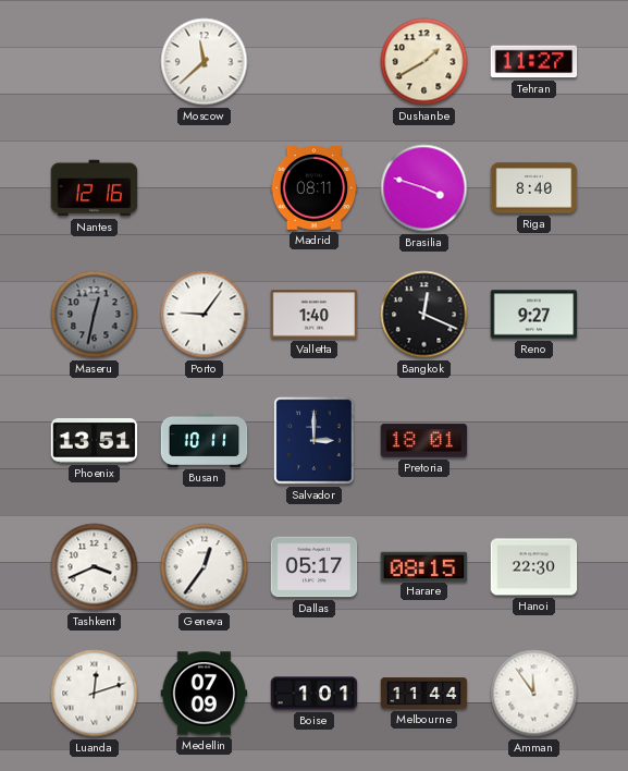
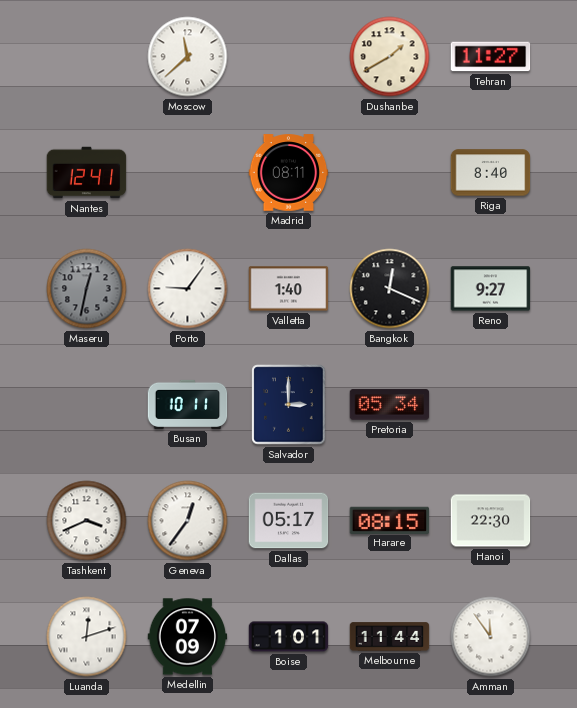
Nantes: 12:16 -> 12:41 (87, 173)
Brasilia: 3:48 -> none (424, 188)
Phoenix: 13:51 -> none (95, 441)
Pretoria: 18:01 -> 05:34 (390, 405)
